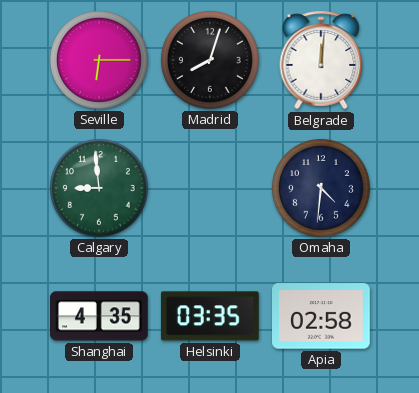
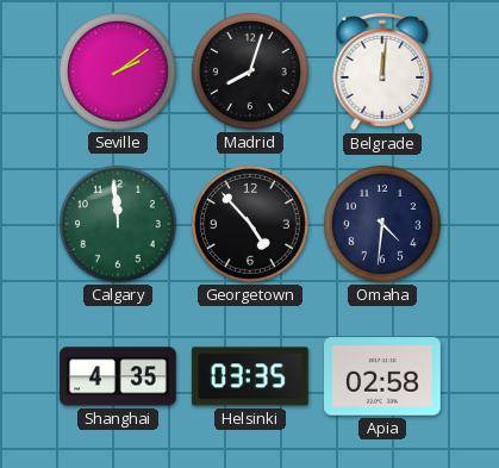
Seville: 6:15 -> 2:09 (118, 71)
Calgary: 8:59 -> 11:59 (118, 224)
Georgetown: none -> 4:53 (250, 224)
